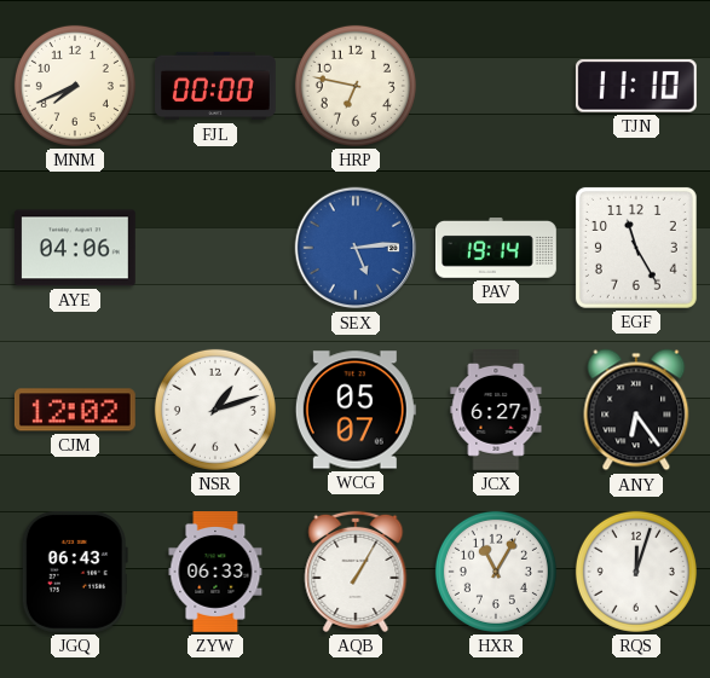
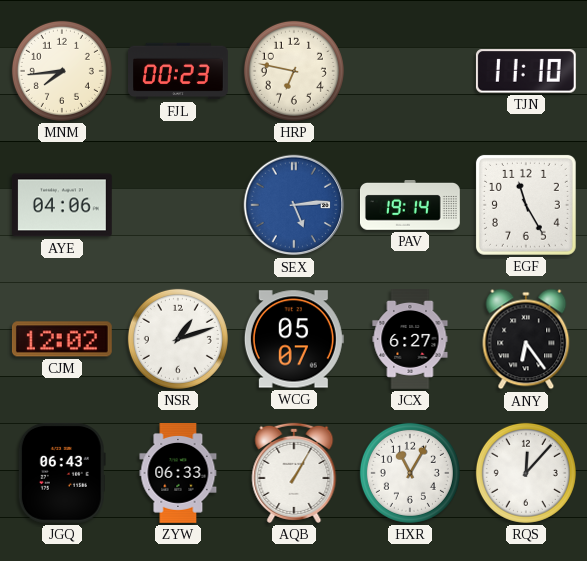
MNM: 7:41 -> 7:44 (62, 71)
FJL: 00:00 -> 00:23 (179, 71)
RQS: 12:03 -> 12:07 (526, 473)
